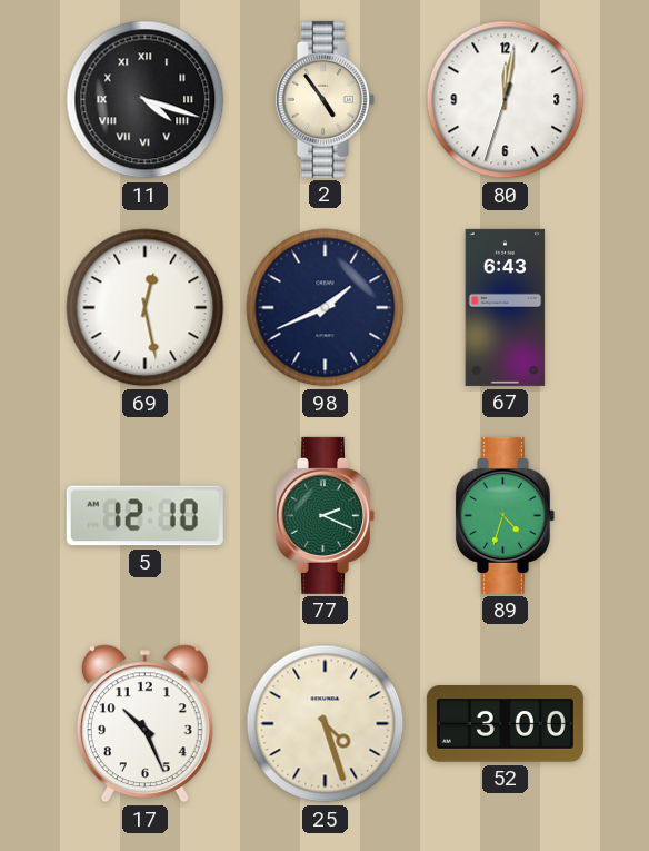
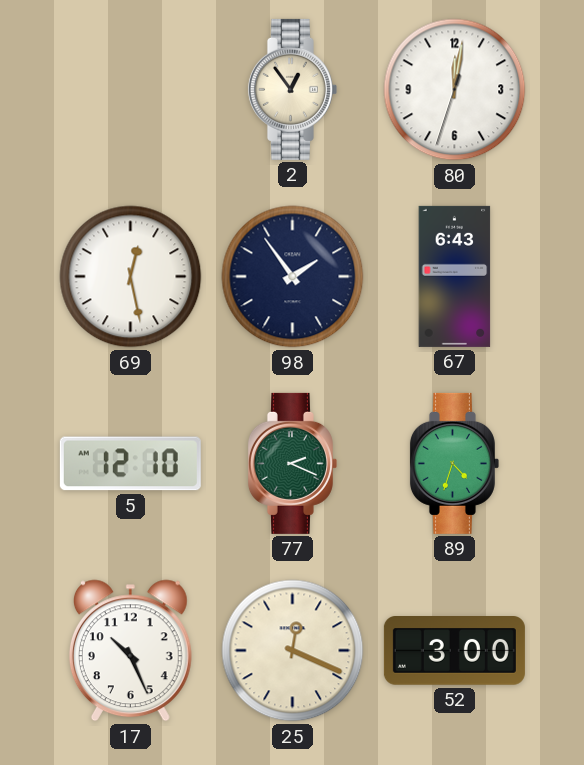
11: 4:18 -> none (146, 100)
2: 4:54 -> 12:54 (292, 89)
98: 1:41 -> 1:54 (293, 277)
25: 4:27 -> 12:19 (293, 651)
